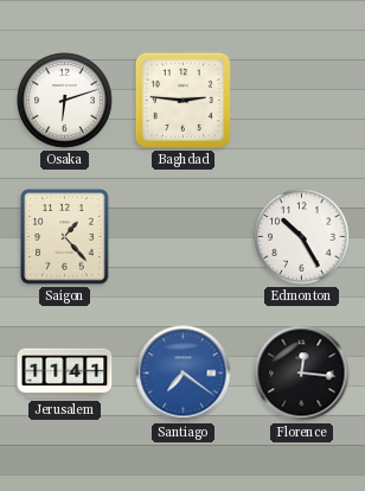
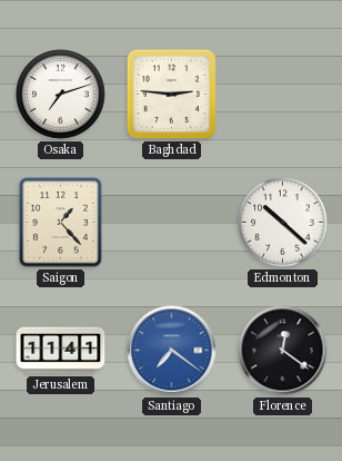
Osaka: 6:12 -> 7:12 (61, 95)
Edmonton: 10:25 -> 10:22 (283, 223)
Florence: 12:16 -> 12:21 (283, 351)
